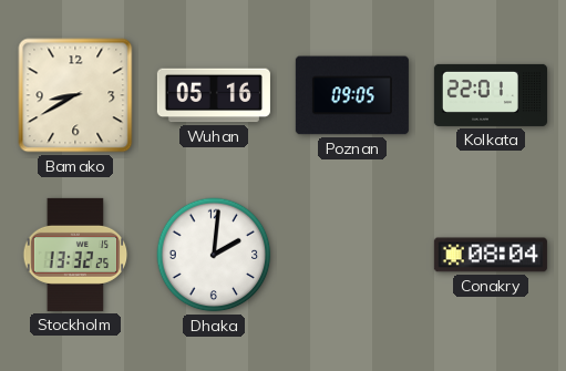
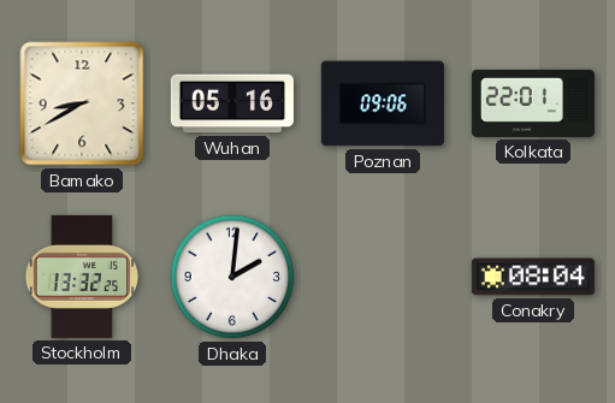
Poznan: 09:05 -> 09:06 (383, 103)
